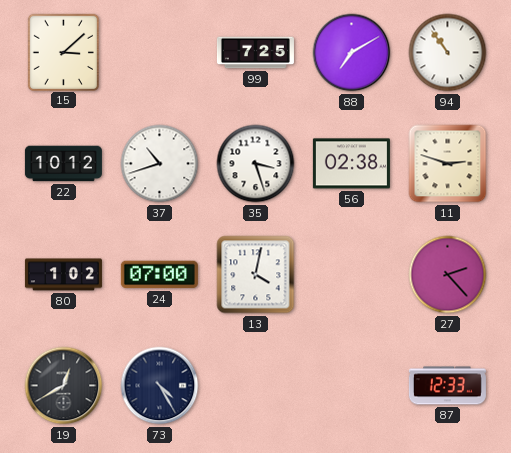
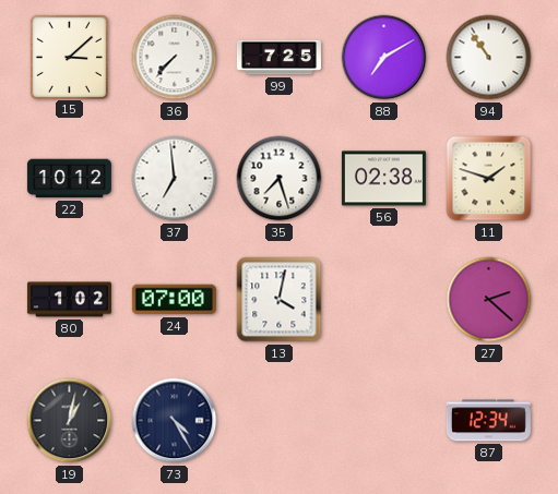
36: none -> 7:37 (175, 58)
37: 10:42 -> 6:59 (175, 179)
35: 3:27 -> 7:27 (280, 179)
11: 2:48 -> 1:48 (489, 179)
27: 2:23 -> 2:22 (489, 300)
19: 12:40 -> 1:02 (70, 421)
87: 12:33 -> 12:34 (488, 421)
